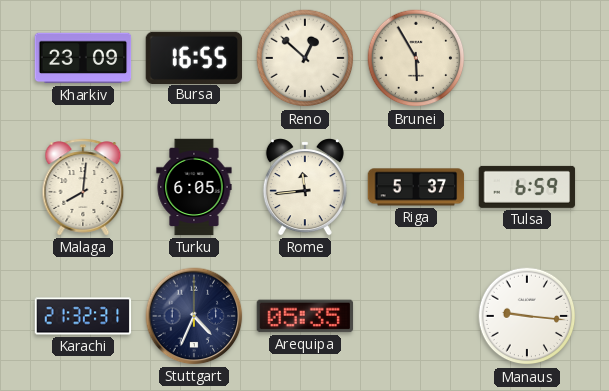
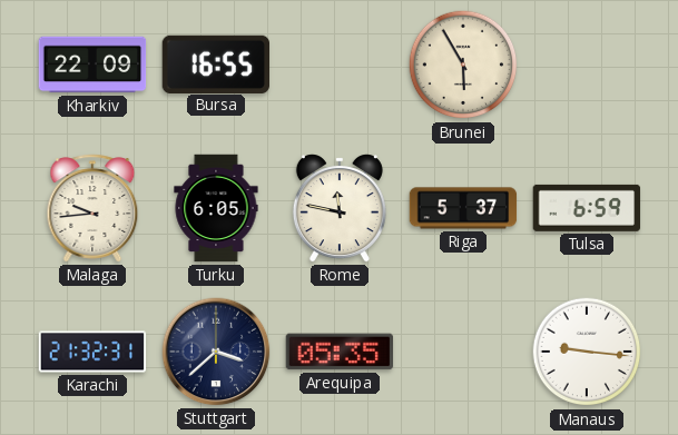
Kharkiv: 23:09 -> 22:09 (92, 65)
Reno: 12:52 -> none (305, 58)
Malaga: 8:01 -> 9:44 (92, 208)
Rome: 11:44 -> 11:47 (340, 208)
Stuttgart: 4:34 -> 3:38 (216, 352)
